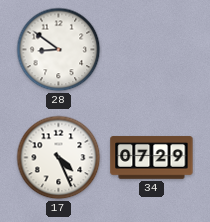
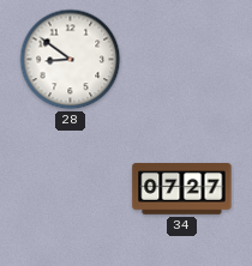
17: 4:26 -> none (59, 158)
34: 07:29 -> 07:27 (182, 189)
